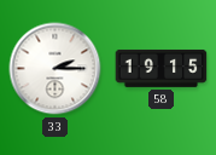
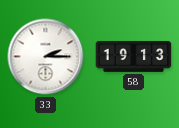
58: 19:15 -> 19:13 (134, 56)
